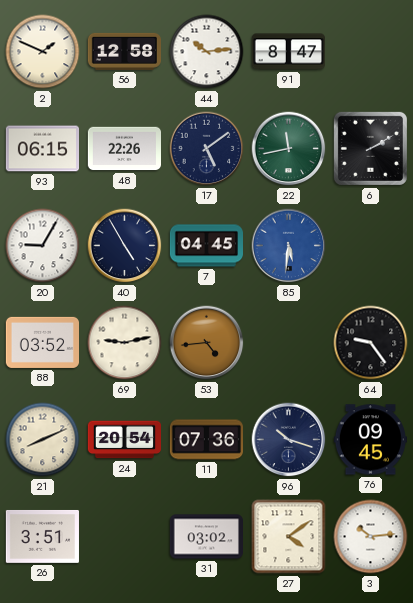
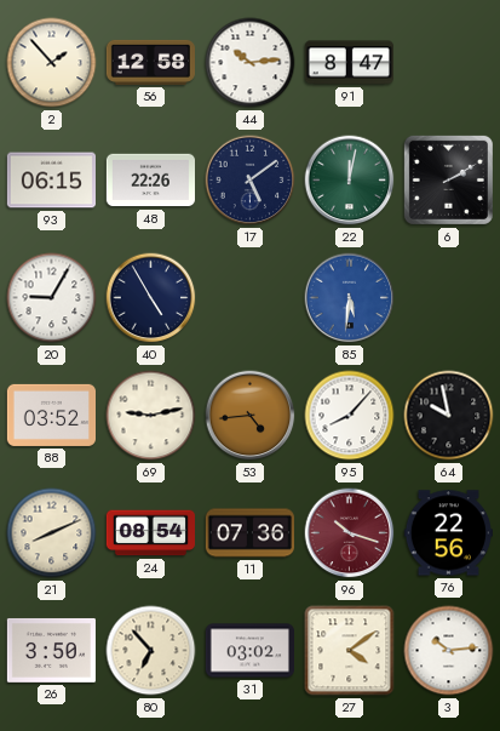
2: 1:49 -> 1:53 (52, 63)
22: 11:43 -> 12:02 (350, 181)
7: 04:45 -> none (206, 246)
95: none -> 8:07 (350, 416)
64: 9:24 -> 9:58 (449, 416)
24: 20:54 -> 08:54 (150, 533)
96 dial: navy -> burgundy (350, 533)
76: 09:45 -> 22:56 (448, 533)
26: 3:51 -> 3:50 (51, 650)
80: none -> 6:53 (151, 651)
